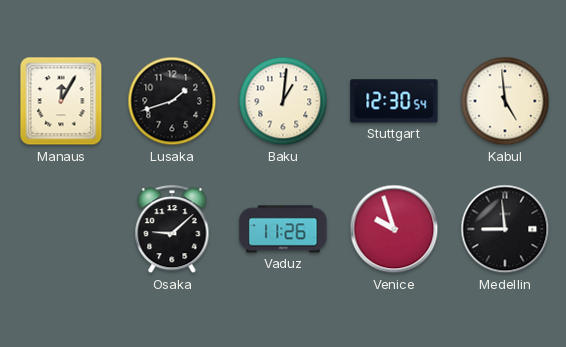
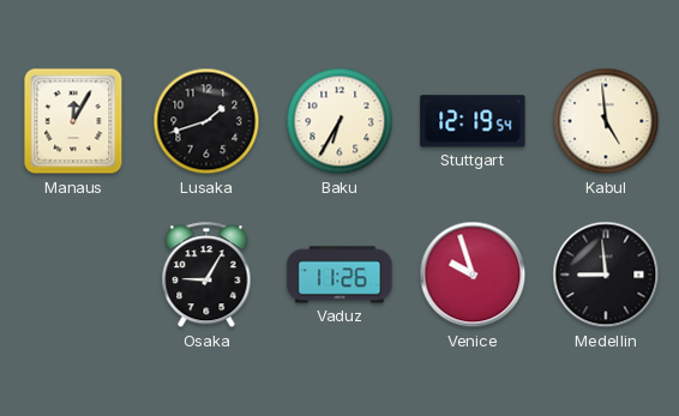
Baku: 1:01 -> 6:35 (339, 121)
Stuttgart: 12:30 -> 12:19 (473, 121)
Osaka: 9:08 -> 9:05 (206, 276)
